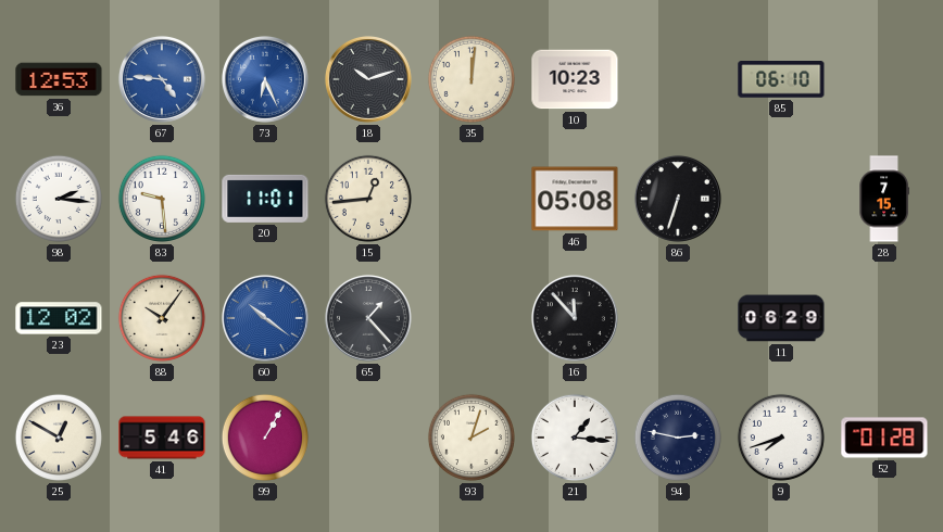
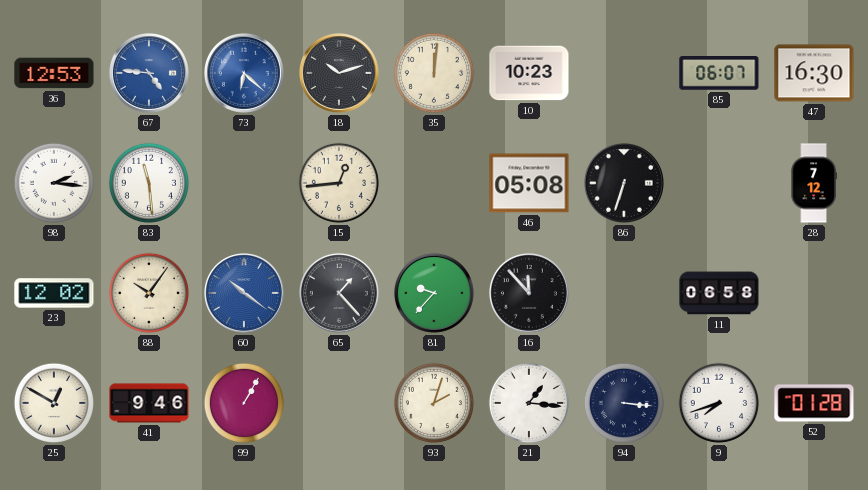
73: 6:26 -> 6:22 (244, 73)
85: 06:10 -> 06:07 (719, 73)
47: none -> 16:30 (814, 73)
83: 9:29 -> 11:29 (149, 183)
20: 11:01 -> none (265, 199)
28: 7:15 -> 7:12 (814, 183)
81: none -> 9:37 (434, 293)
11: 06:29 -> 06:58 (719, 293)
41: 5:46 -> 9:46 (149, 403)
94: 2:47 -> 3:16 (624, 403)
